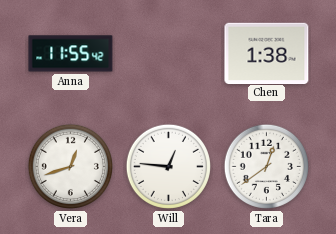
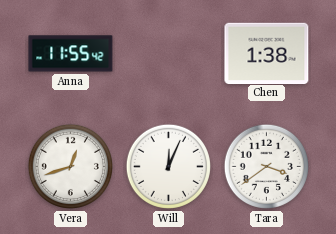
Will: 12:46 -> 12:04 (168, 166)
Tara: 12:39 -> 3:39 (266, 166)
